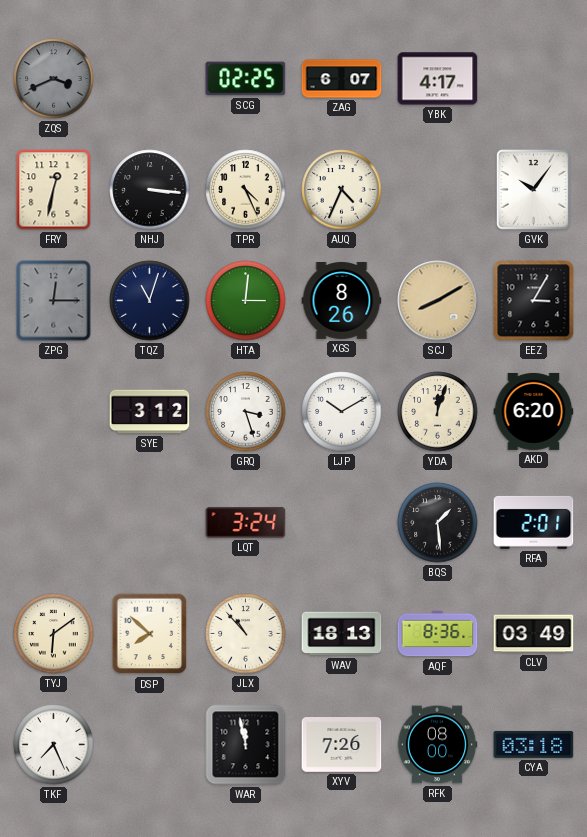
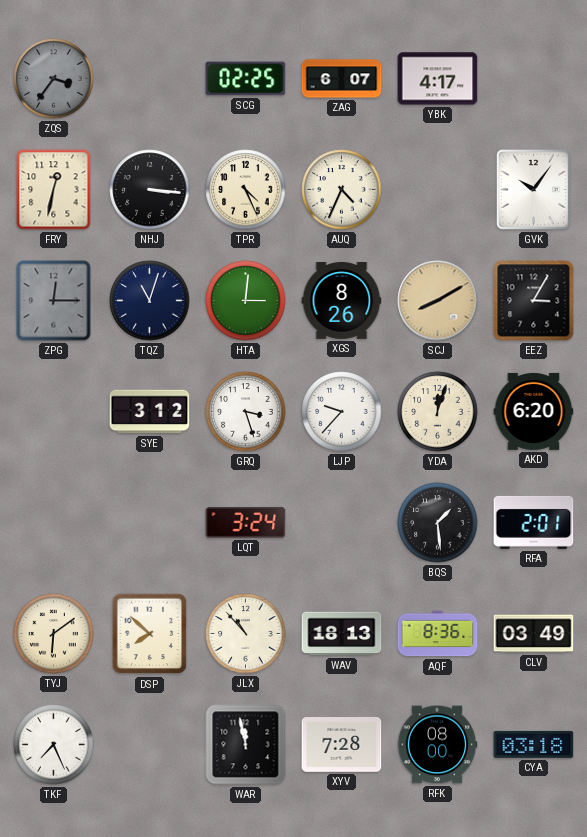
ZQS: 3:41 -> 3:36 (54, 79)
LJP: 10:10 -> 9:37 (342, 412)
XYV: 7:26 -> 7:28 (342, 745)
